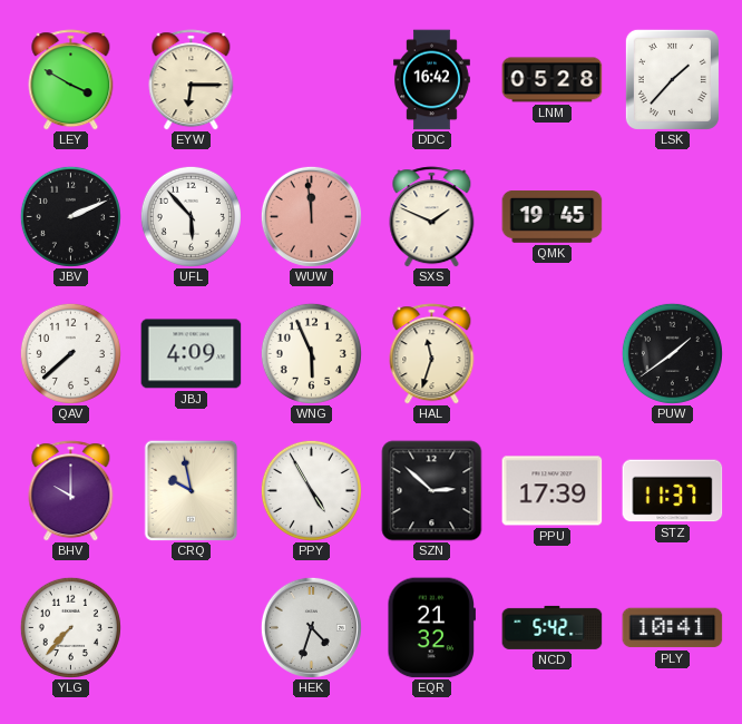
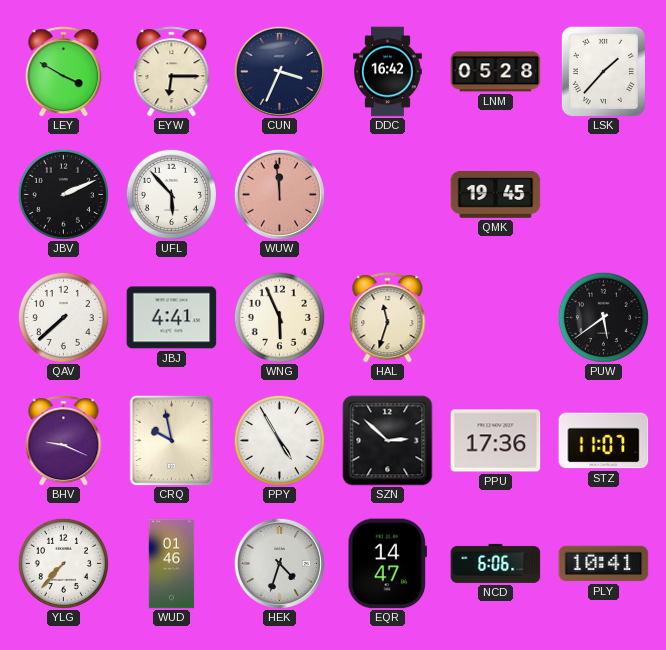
CUN: none -> 3:34 (279, 71)
SXS: 1:49 -> none (432, 217)
JBJ: 4:09 -> 4:41 (172, 318)
PUW: 1:39 -> 5:39 (603, 317)
BHV: 10:00 -> 9:19 (64, 441)
PPU: 17:39 -> 17:36 (496, 441)
STZ: 11:37 -> 11:07 (604, 441)
WUD: none -> 01:46 (172, 564)
EQR: 21:32 -> 14:47 (388, 564)
NCD: 5:42 -> 6:06 (496, 563)
